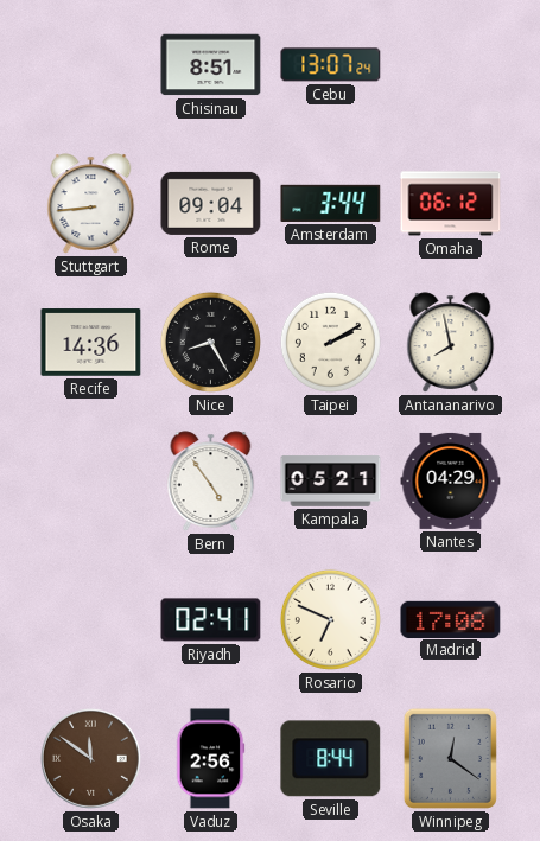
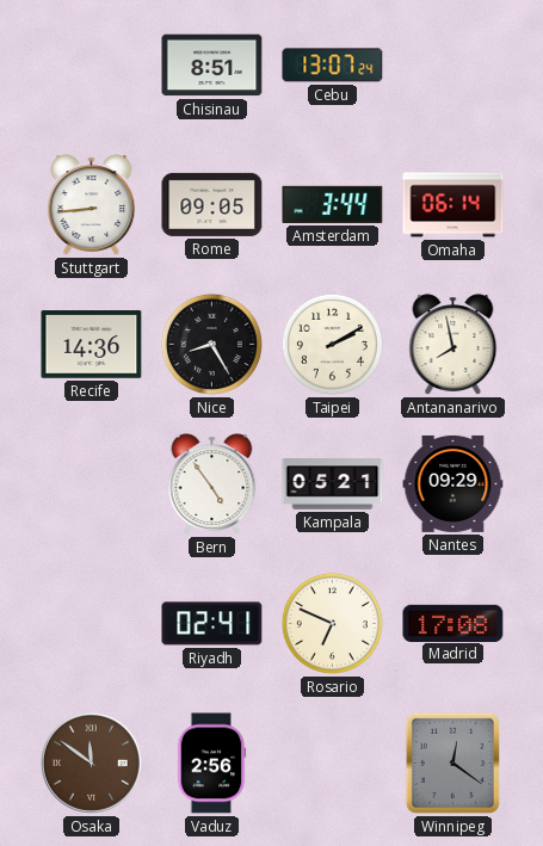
Rome: 09:04 -> 09:05 (212, 204)
Omaha: 06:12 -> 06:14 (453, 205)
Nantes: 04:29 -> 09:29 (453, 483)
Seville: 8:44 -> none (331, 759)
